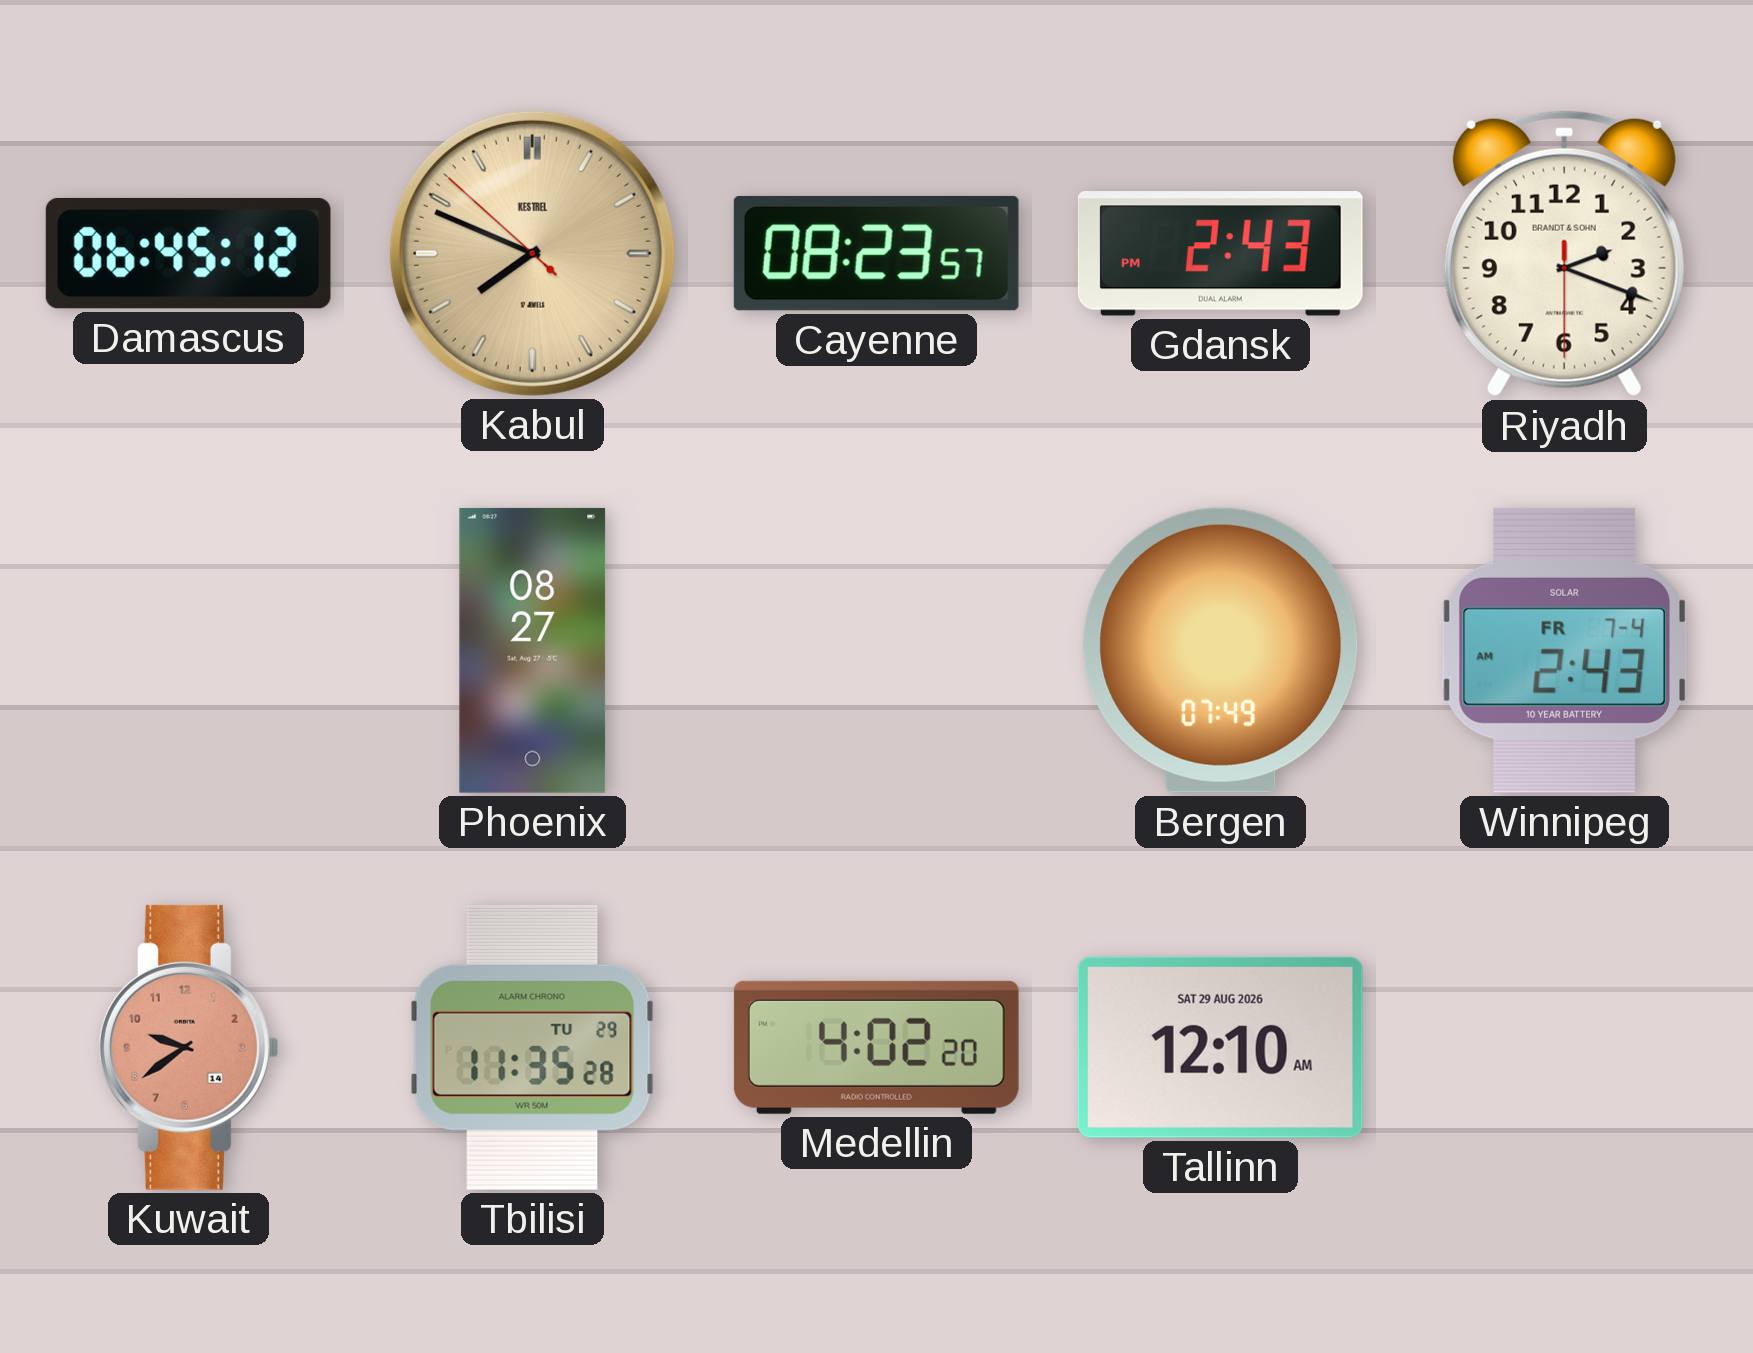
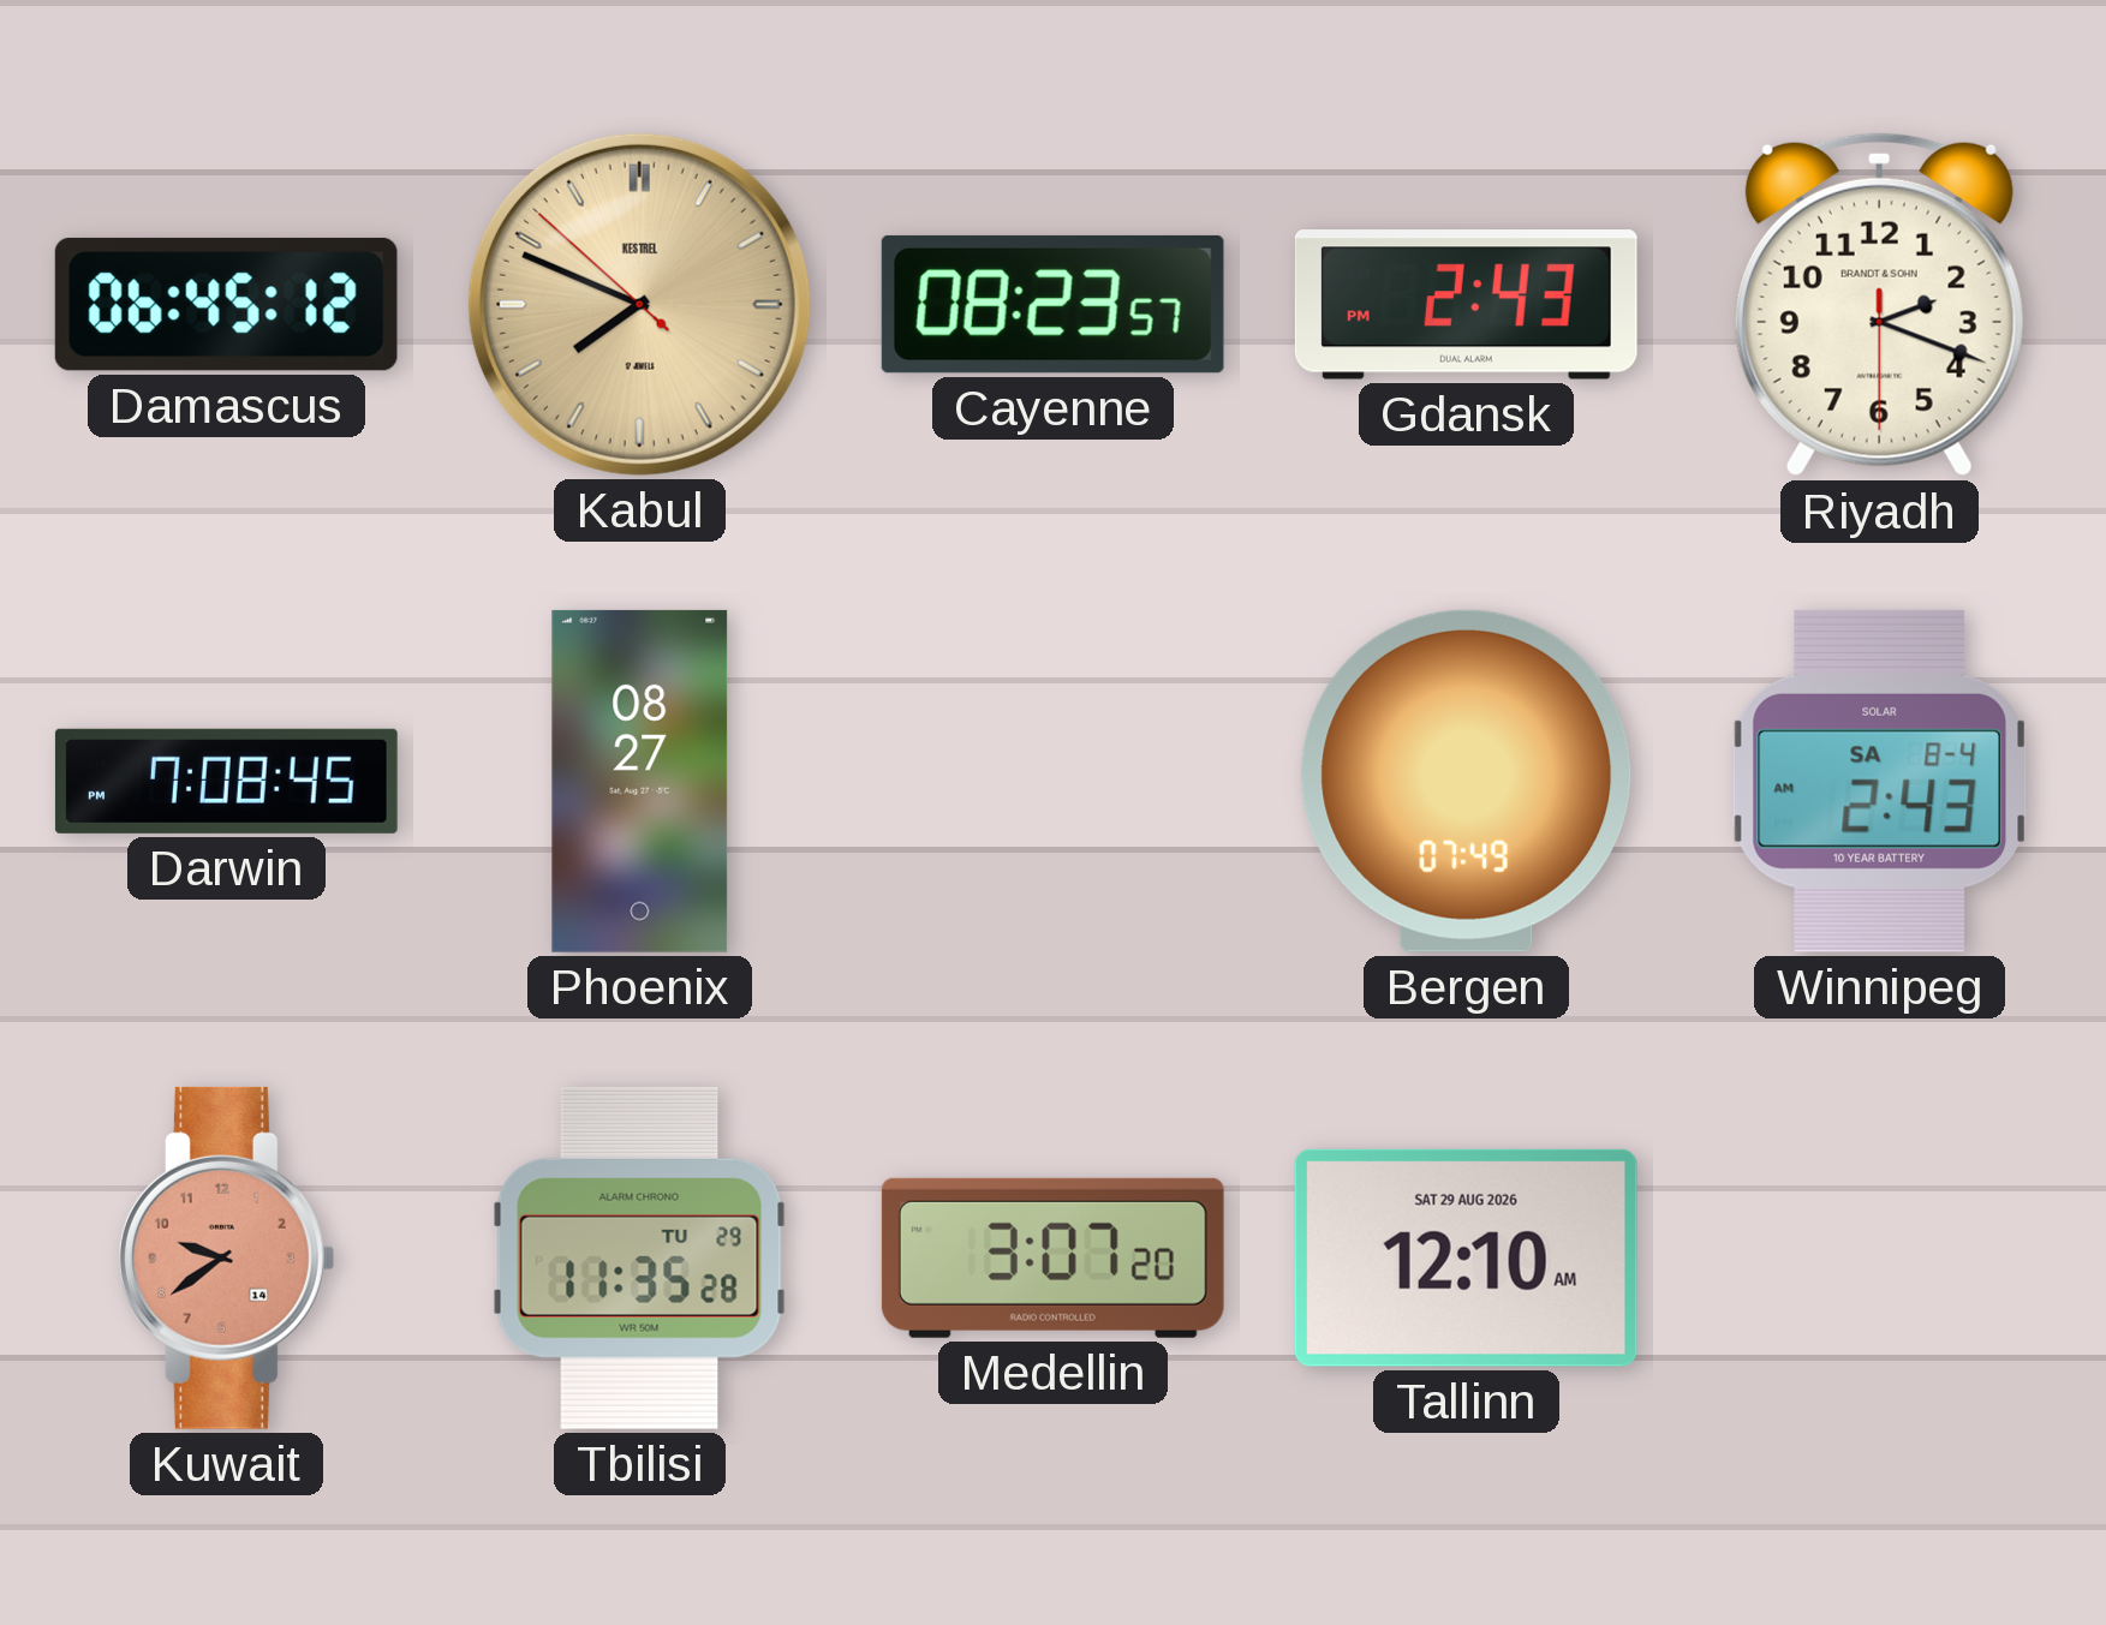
Darwin: none -> 7:08 (226, 781)
Winnipeg date: FR 7-4 -> SA 8-4 (1879, 781)
Medellin: 4:02 -> 3:07 (1052, 1257)
